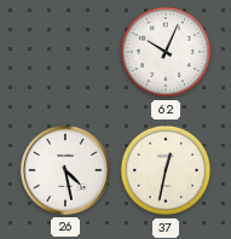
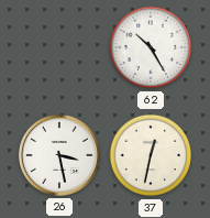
62: 10:04 -> 10:25 (151, 47)
26: 4:28 -> 3:28 (59, 155)
